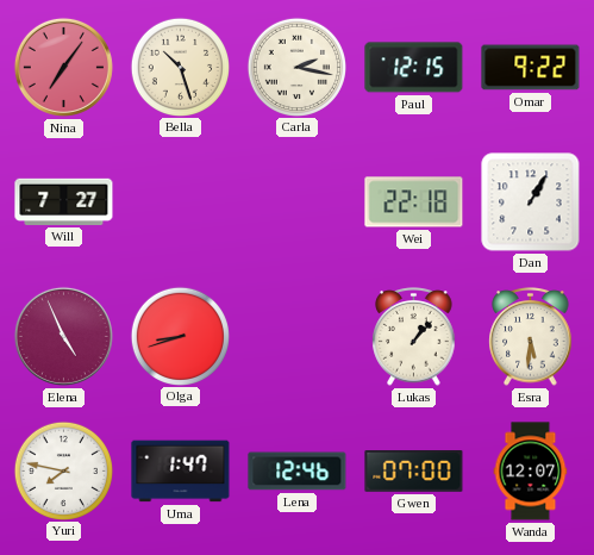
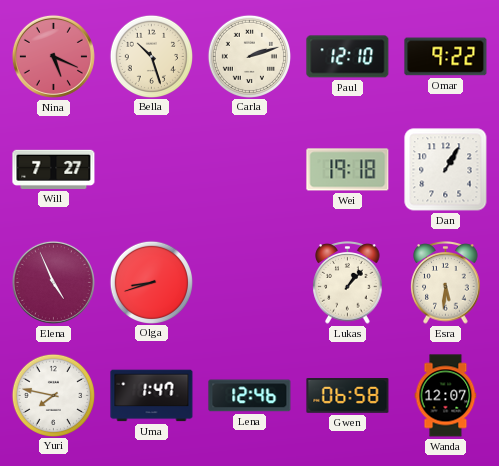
Nina: 7:06 -> 5:19 (53, 56)
Carla: 2:17 -> 2:12 (249, 56)
Paul: 12:15 -> 12:10 (348, 57)
Wei: 22:18 -> 19:18 (348, 170)
Gwen: 07:00 -> 06:58 (348, 396)
